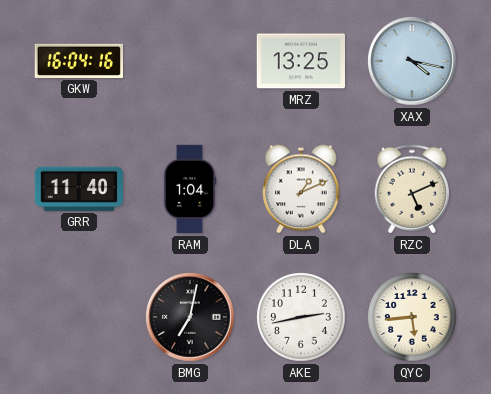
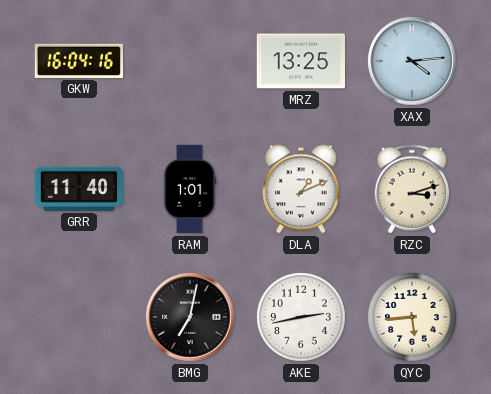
XAX: 4:17 -> 4:14 (412, 61)
RAM: 1:04 -> 1:01 (190, 189)
RZC: 5:11 -> 3:12 (411, 189)
